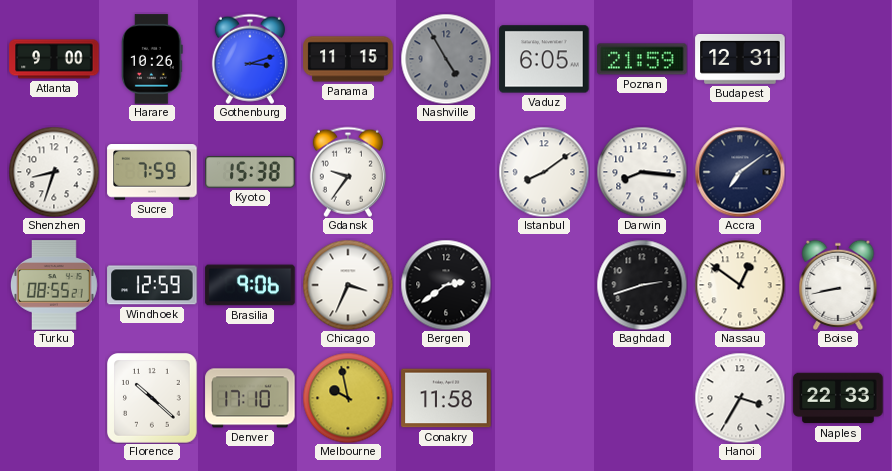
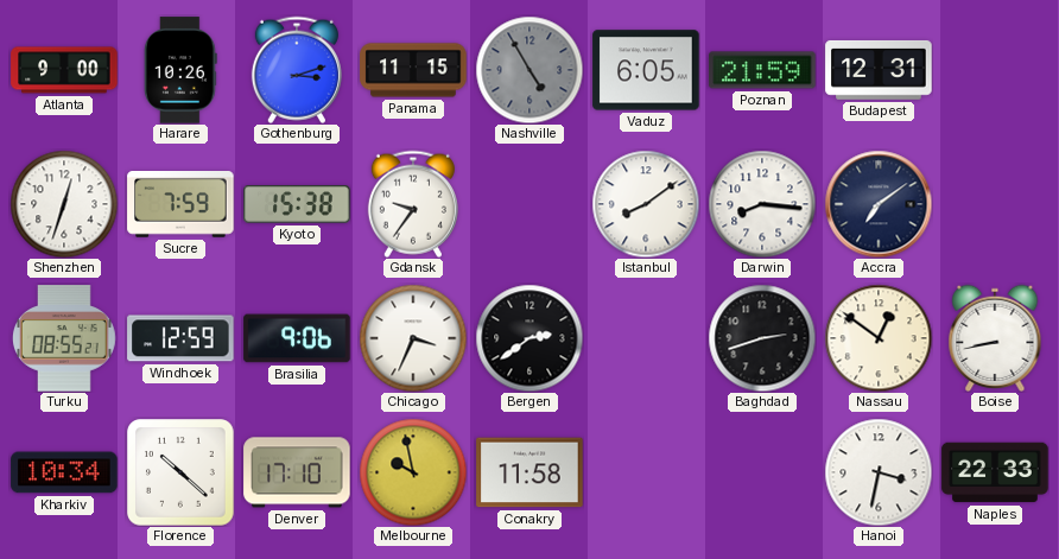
Shenzhen: 8:33 -> 12:33 (64, 204)
Kharkiv: none -> 10:34 (64, 472)
Hanoi: 3:35 -> 3:32 (879, 472)
